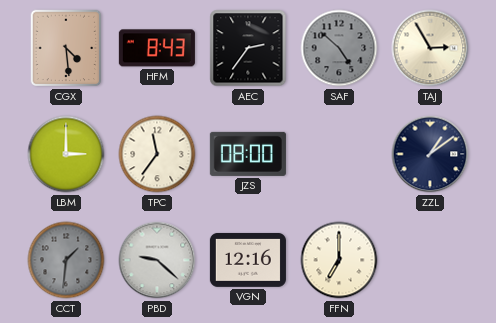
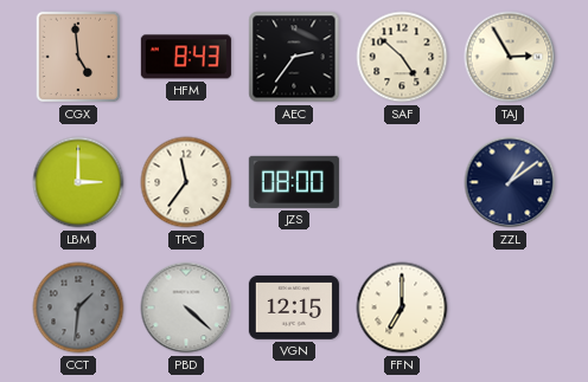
CGX: 4:29 -> 4:59 (78, 57)
SAF dial: grey -> cream (402, 57)
PBD: 9:22 -> 4:22 (186, 307)
VGN: 12:16 -> 12:15 (294, 307)
